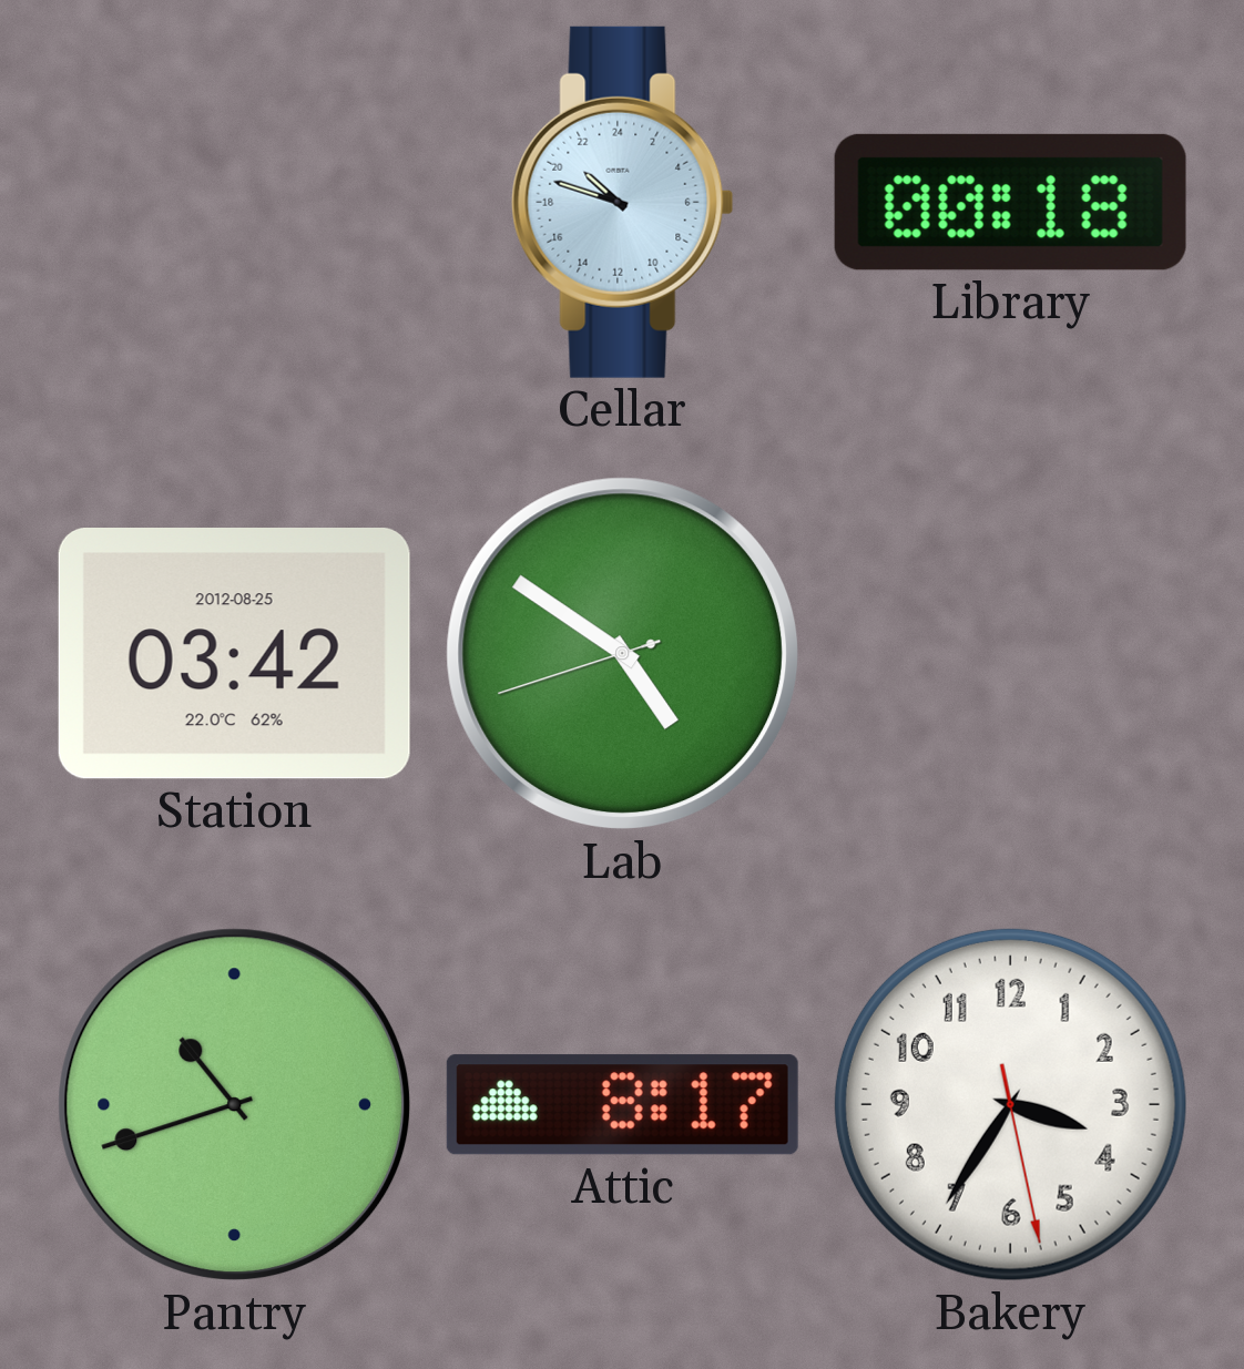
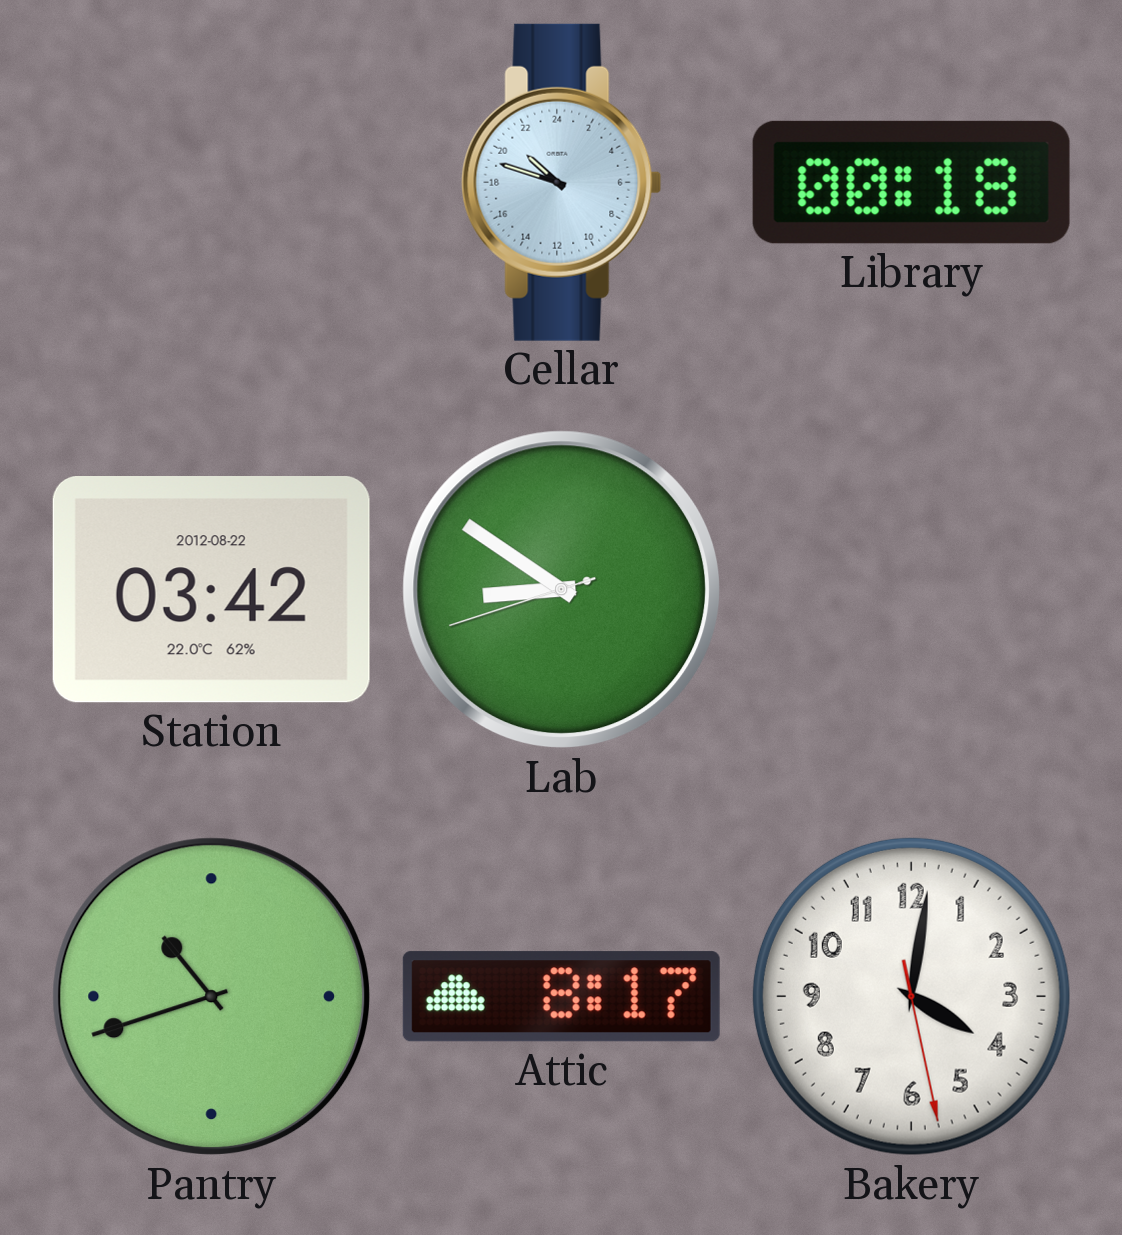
Station date: 2012-08-25 -> 2012-08-22 (211, 590)
Lab: 4:50 -> 8:50 (562, 590)
Bakery: 3:35 -> 4:01 (911, 996)
